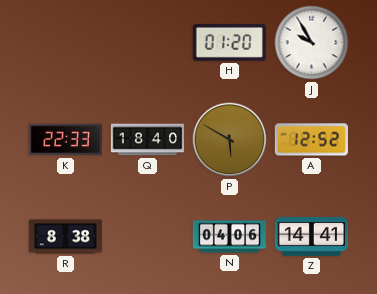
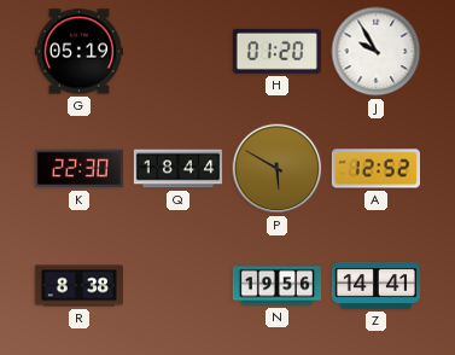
G: none -> 05:19 (78, 52)
K: 22:33 -> 22:30 (78, 169)
Q: 18:40 -> 18:44 (179, 169)
N: 04:06 -> 19:56 (276, 286)
